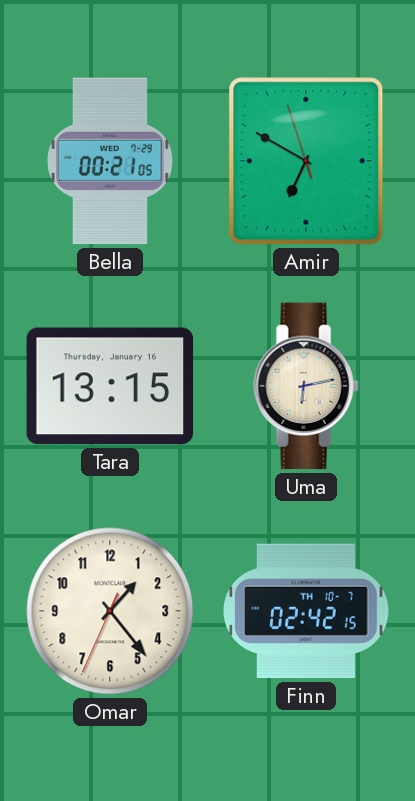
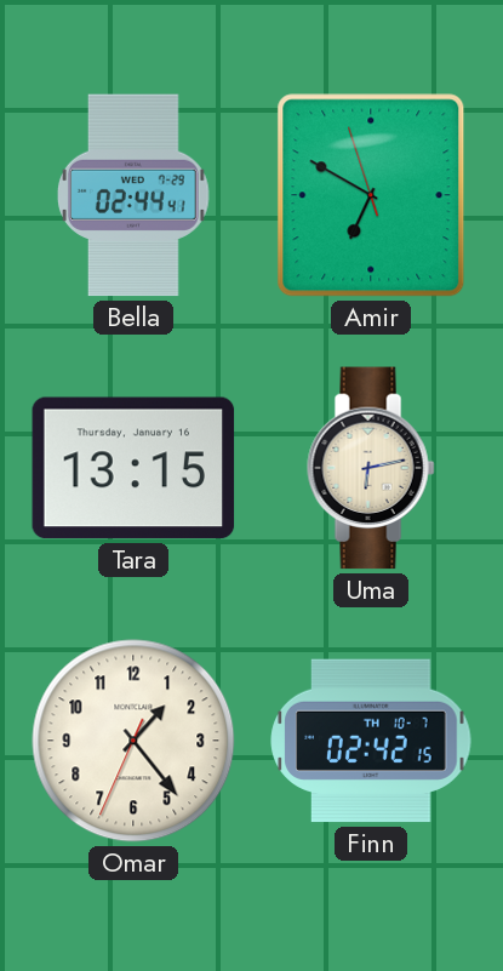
Bella: 00:21 -> 02:44 (133, 195)
